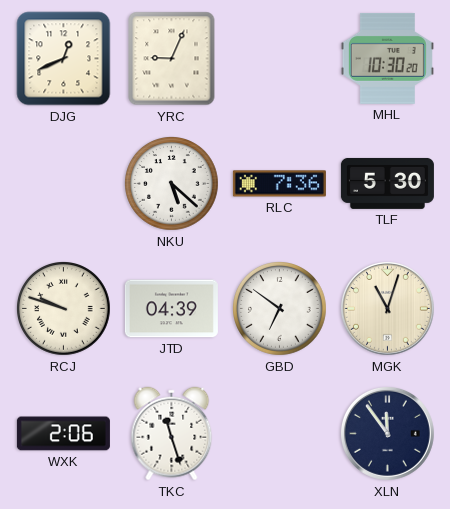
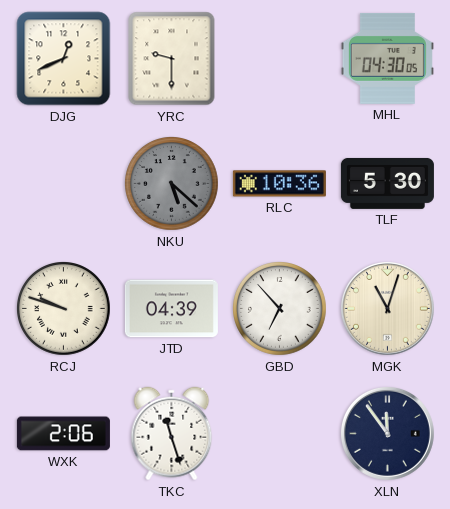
YRC: 9:04 -> 9:30 (172, 59)
MHL: 10:30 -> 04:30 (387, 58)
NKU dial: white -> grey (172, 184)
RLC: 7:36 -> 10:36 (279, 184)
GBD: 6:51 -> 6:53 (280, 309)
